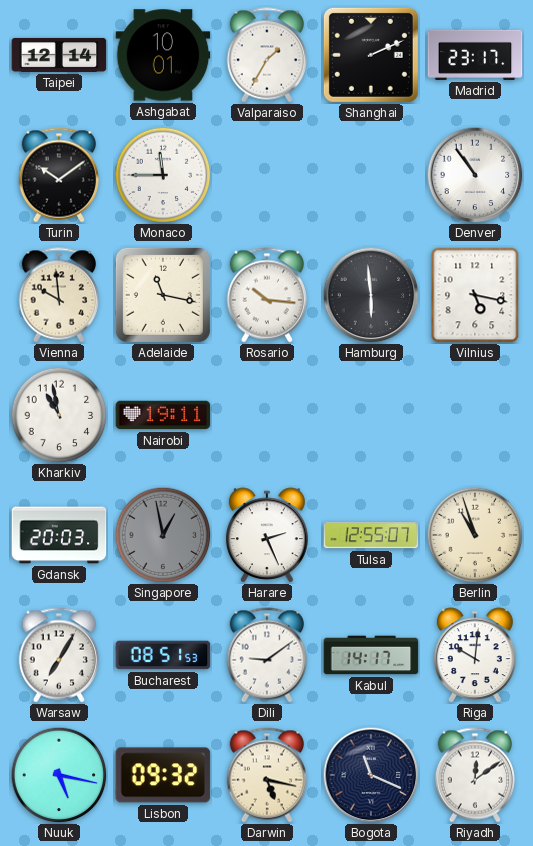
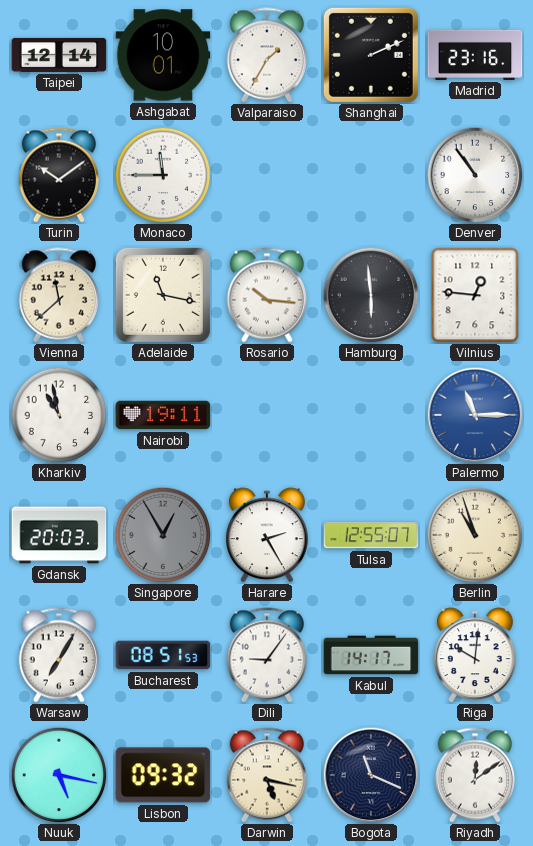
Madrid: 23:17 -> 23:16 (475, 55)
Vienna: 9:59 -> 11:38 (58, 295)
Vilnius: 5:17 -> 12:46 (475, 295)
Palermo: none -> 11:15 (475, 415)
Singapore: 12:58 -> 12:55 (163, 535)
Harare: 2:26 -> 2:25 (267, 535)
Dili: 9:09 -> 9:06 (266, 655)
